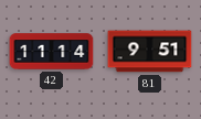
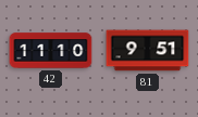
42: 11:14 -> 11:10 (51, 51)
